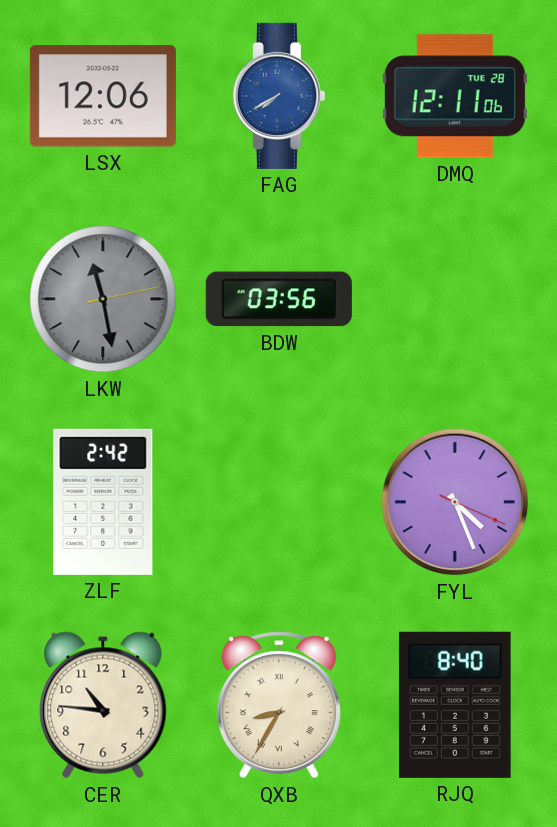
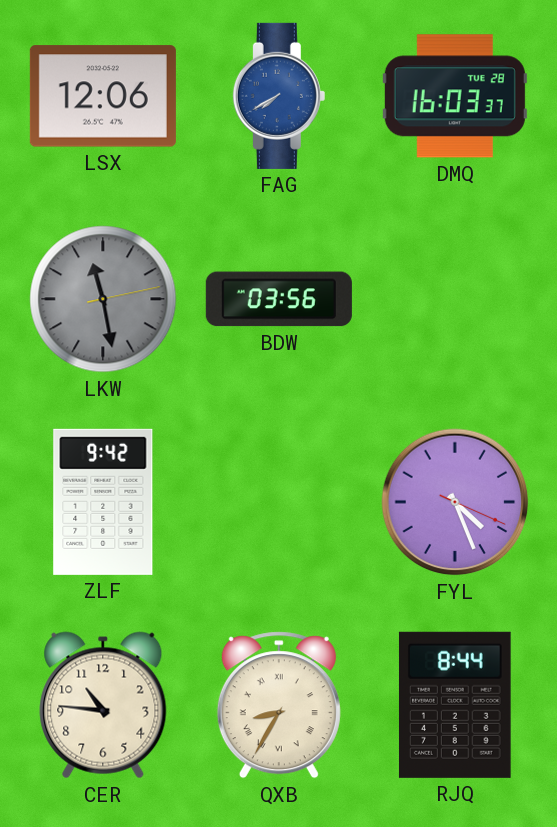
DMQ: 12:11 -> 16:03 (455, 96)
ZLF: 2:42 -> 9:42 (103, 502)
RJQ: 8:40 -> 8:44 (455, 705)
